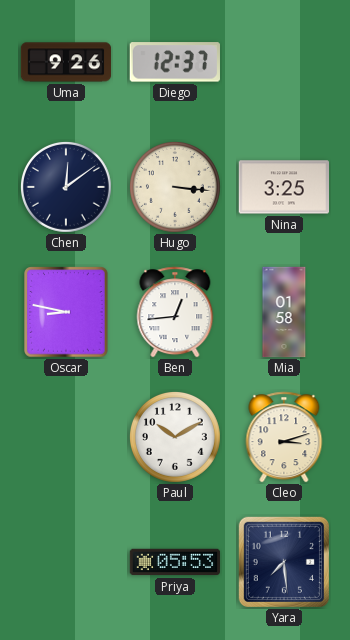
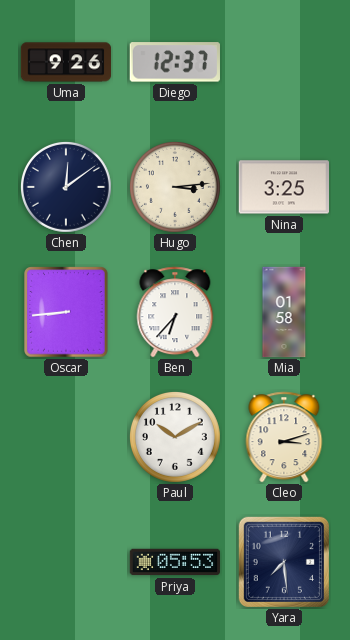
Hugo: 3:16 -> 3:14 (175, 187)
Oscar: 8:47 -> 8:44 (66, 312)
Ben: 12:44 -> 6:37 (175, 312)
